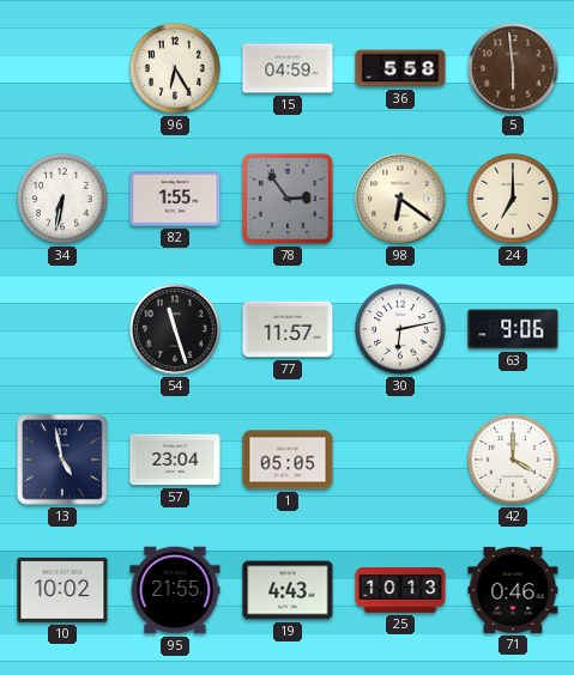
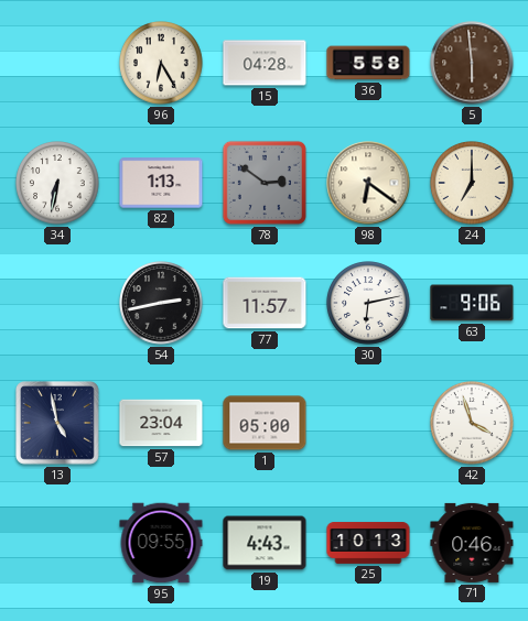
15: 04:59 -> 04:28 (265, 63)
82: 1:55 -> 1:13 (161, 183)
78: 2:54 -> 2:51 (265, 183)
54: 11:27 -> 2:43 (161, 303)
1: 05:05 -> 05:00 (265, 423)
42: 4:00 -> 3:57 (472, 423)
10: 10:02 -> none (62, 590)
95: 21:55 -> 09:55 (161, 543)
